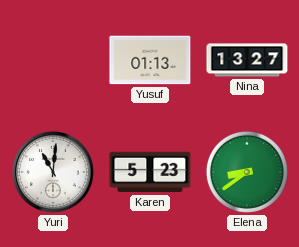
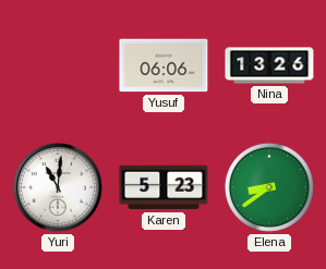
Yusuf: 01:13 -> 06:06 (164, 65)
Nina: 13:27 -> 13:26 (269, 65)
